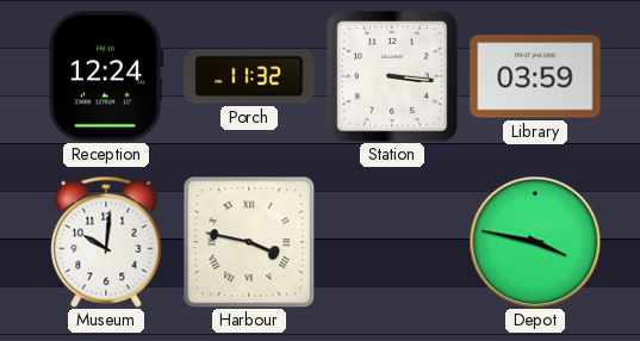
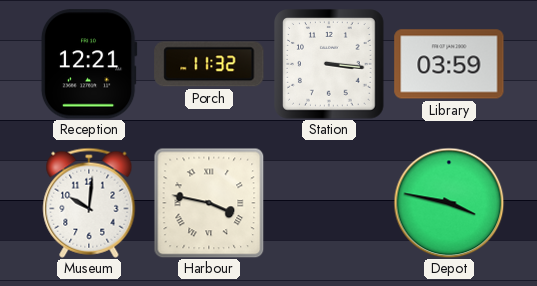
Reception: 12:24 -> 12:21 (89, 64)
